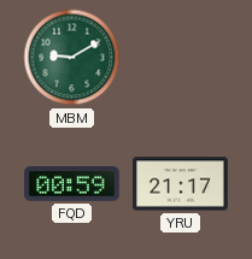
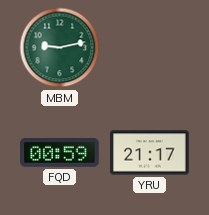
MBM: 9:10 -> 9:13 (60, 48)
